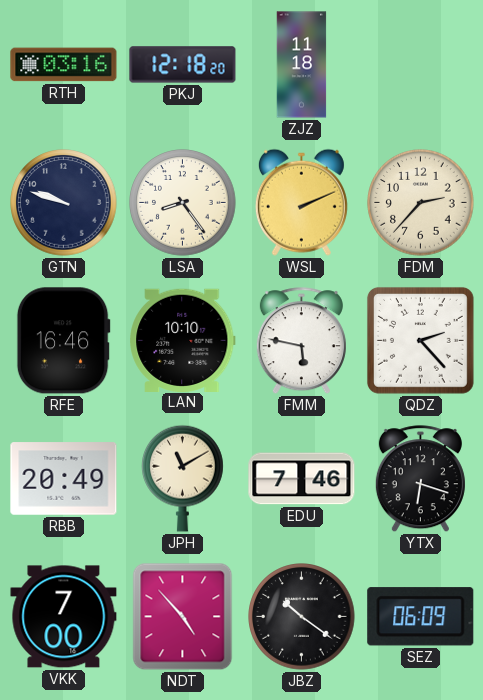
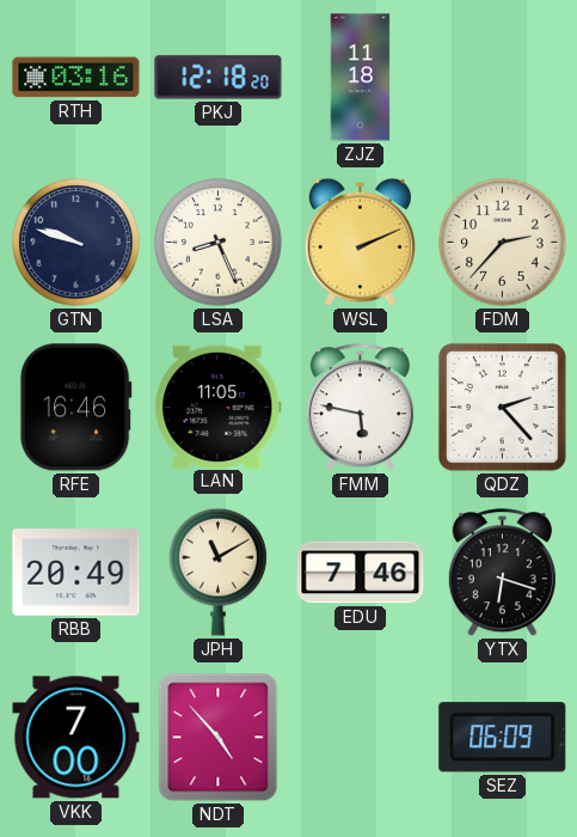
LSA: 8:24 -> 8:26 (219, 243)
LAN: 10:10 -> 11:05 (219, 407)
JBZ: 10:21 -> none (302, 617)
